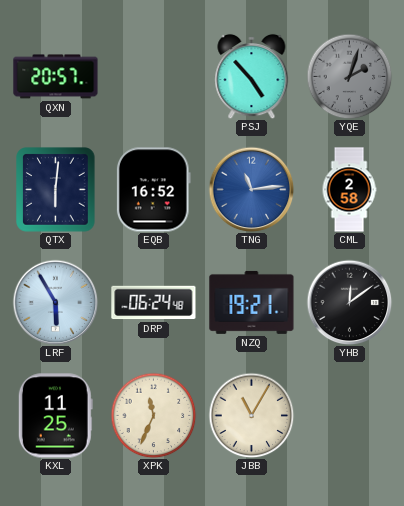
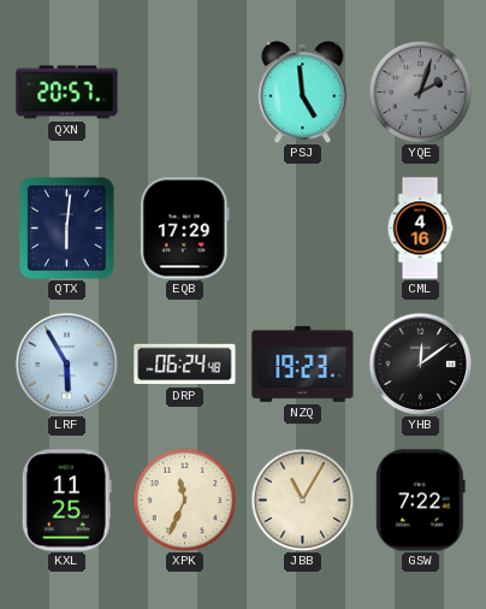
PSJ: 4:53 -> 4:59 (303, 91)
EQB: 16:52 -> 17:29 (184, 229)
TNG: 11:14 -> none (251, 189)
CML: 2:58 -> 4:16 (420, 229)
NZQ: 19:21 -> 19:23 (303, 363)
GSW: none -> 7:22 (421, 501)
